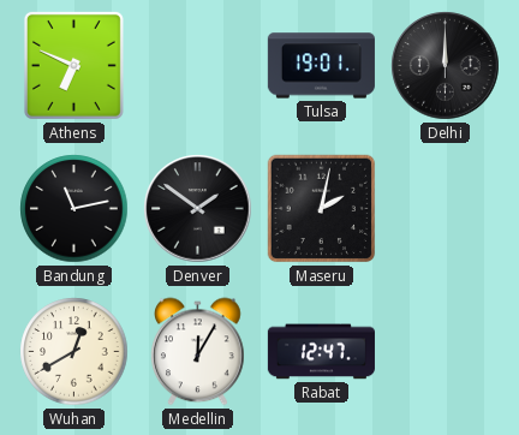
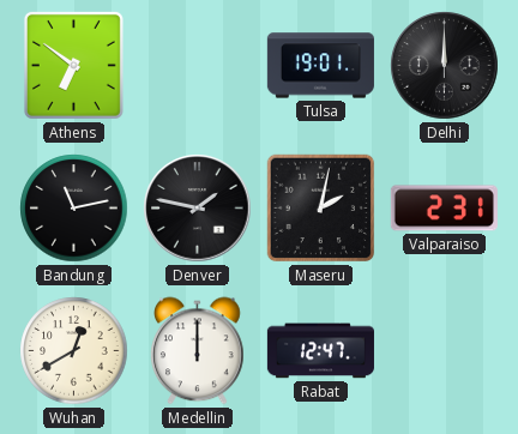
Athens: 6:49 -> 6:51 (73, 65)
Denver: 1:51 -> 1:47 (198, 209)
Valparaiso: none -> 2:31 (444, 209)
Medellin: 12:05 -> 12:00 (198, 351)
